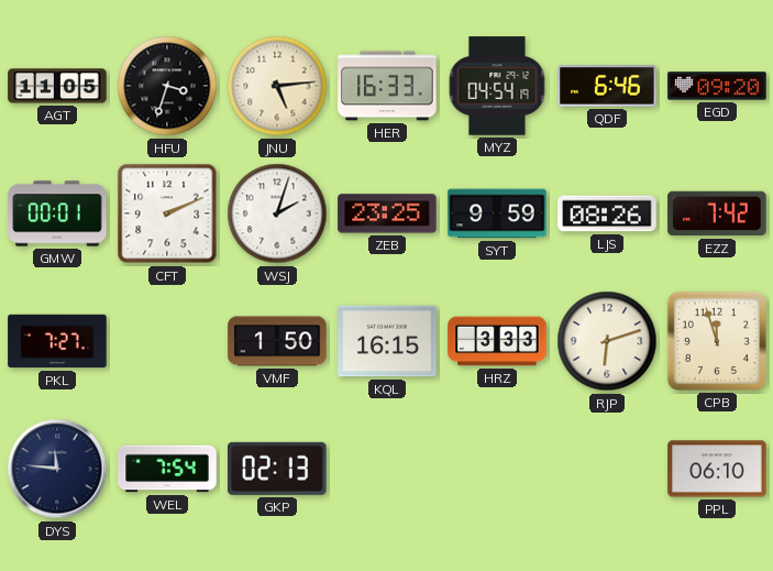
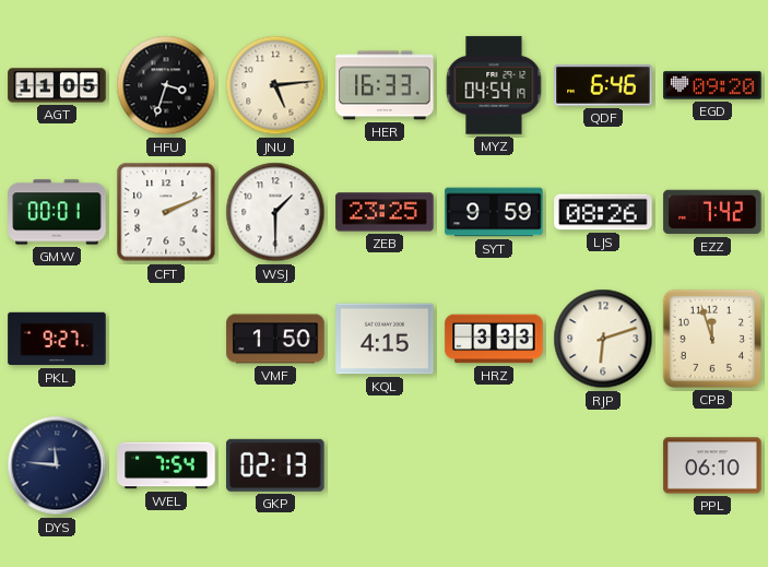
WSJ: 2:03 -> 1:30 (275, 212)
PKL: 7:27 -> 9:27 (57, 339)
KQL: 16:15 -> 4:15 (385, 339)
